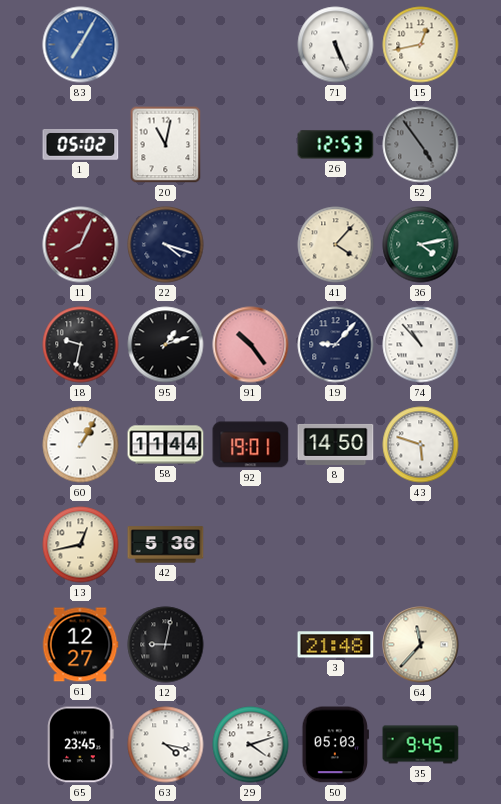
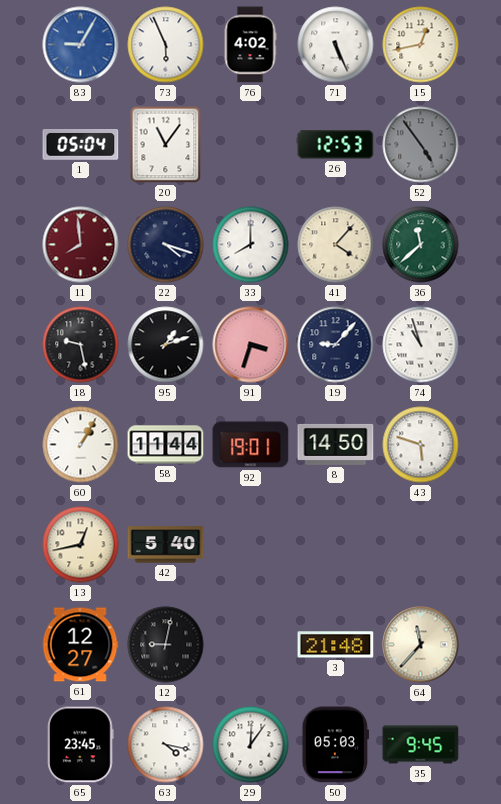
83: 7:05 -> 9:05 (81, 45)
73: none -> 5:56 (166, 45)
76: none -> 4:02 (250, 45)
1: 05:02 -> 05:04 (81, 145)
20: 11:02 -> 11:06 (166, 145)
11: 8:04 -> 7:59 (81, 245)
33: none -> 8:00 (251, 245)
36: 4:13 -> 11:38 (421, 245)
18: 9:32 -> 9:28 (81, 345)
91: 10:24 -> 3:33 (251, 345)
74: 10:53 -> 10:57 (421, 345)
42: 5:36 -> 5:40 (166, 545)
29: 4:12 -> 12:06 (251, 745)
